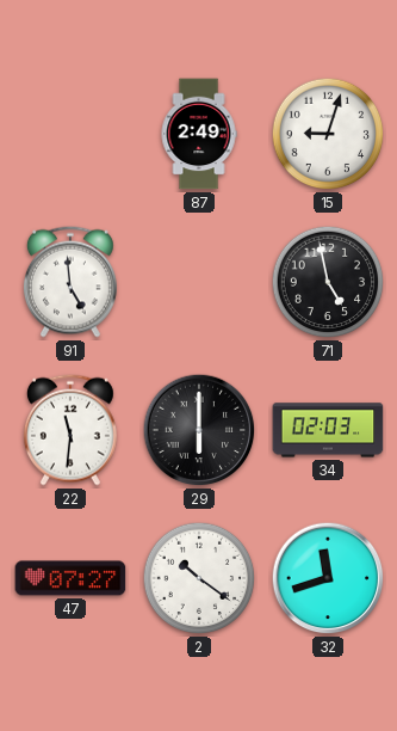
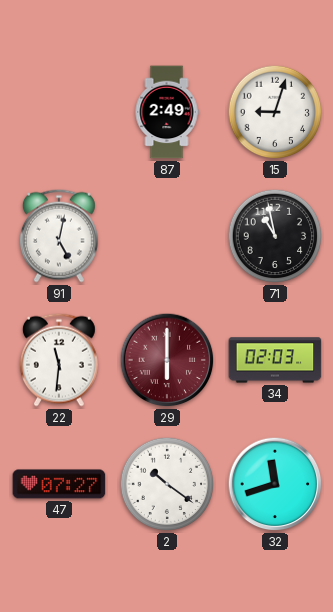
91: 4:59 -> 5:02 (59, 236)
71: 4:58 -> 10:58 (275, 236)
29 dial: black -> burgundy (167, 360)
